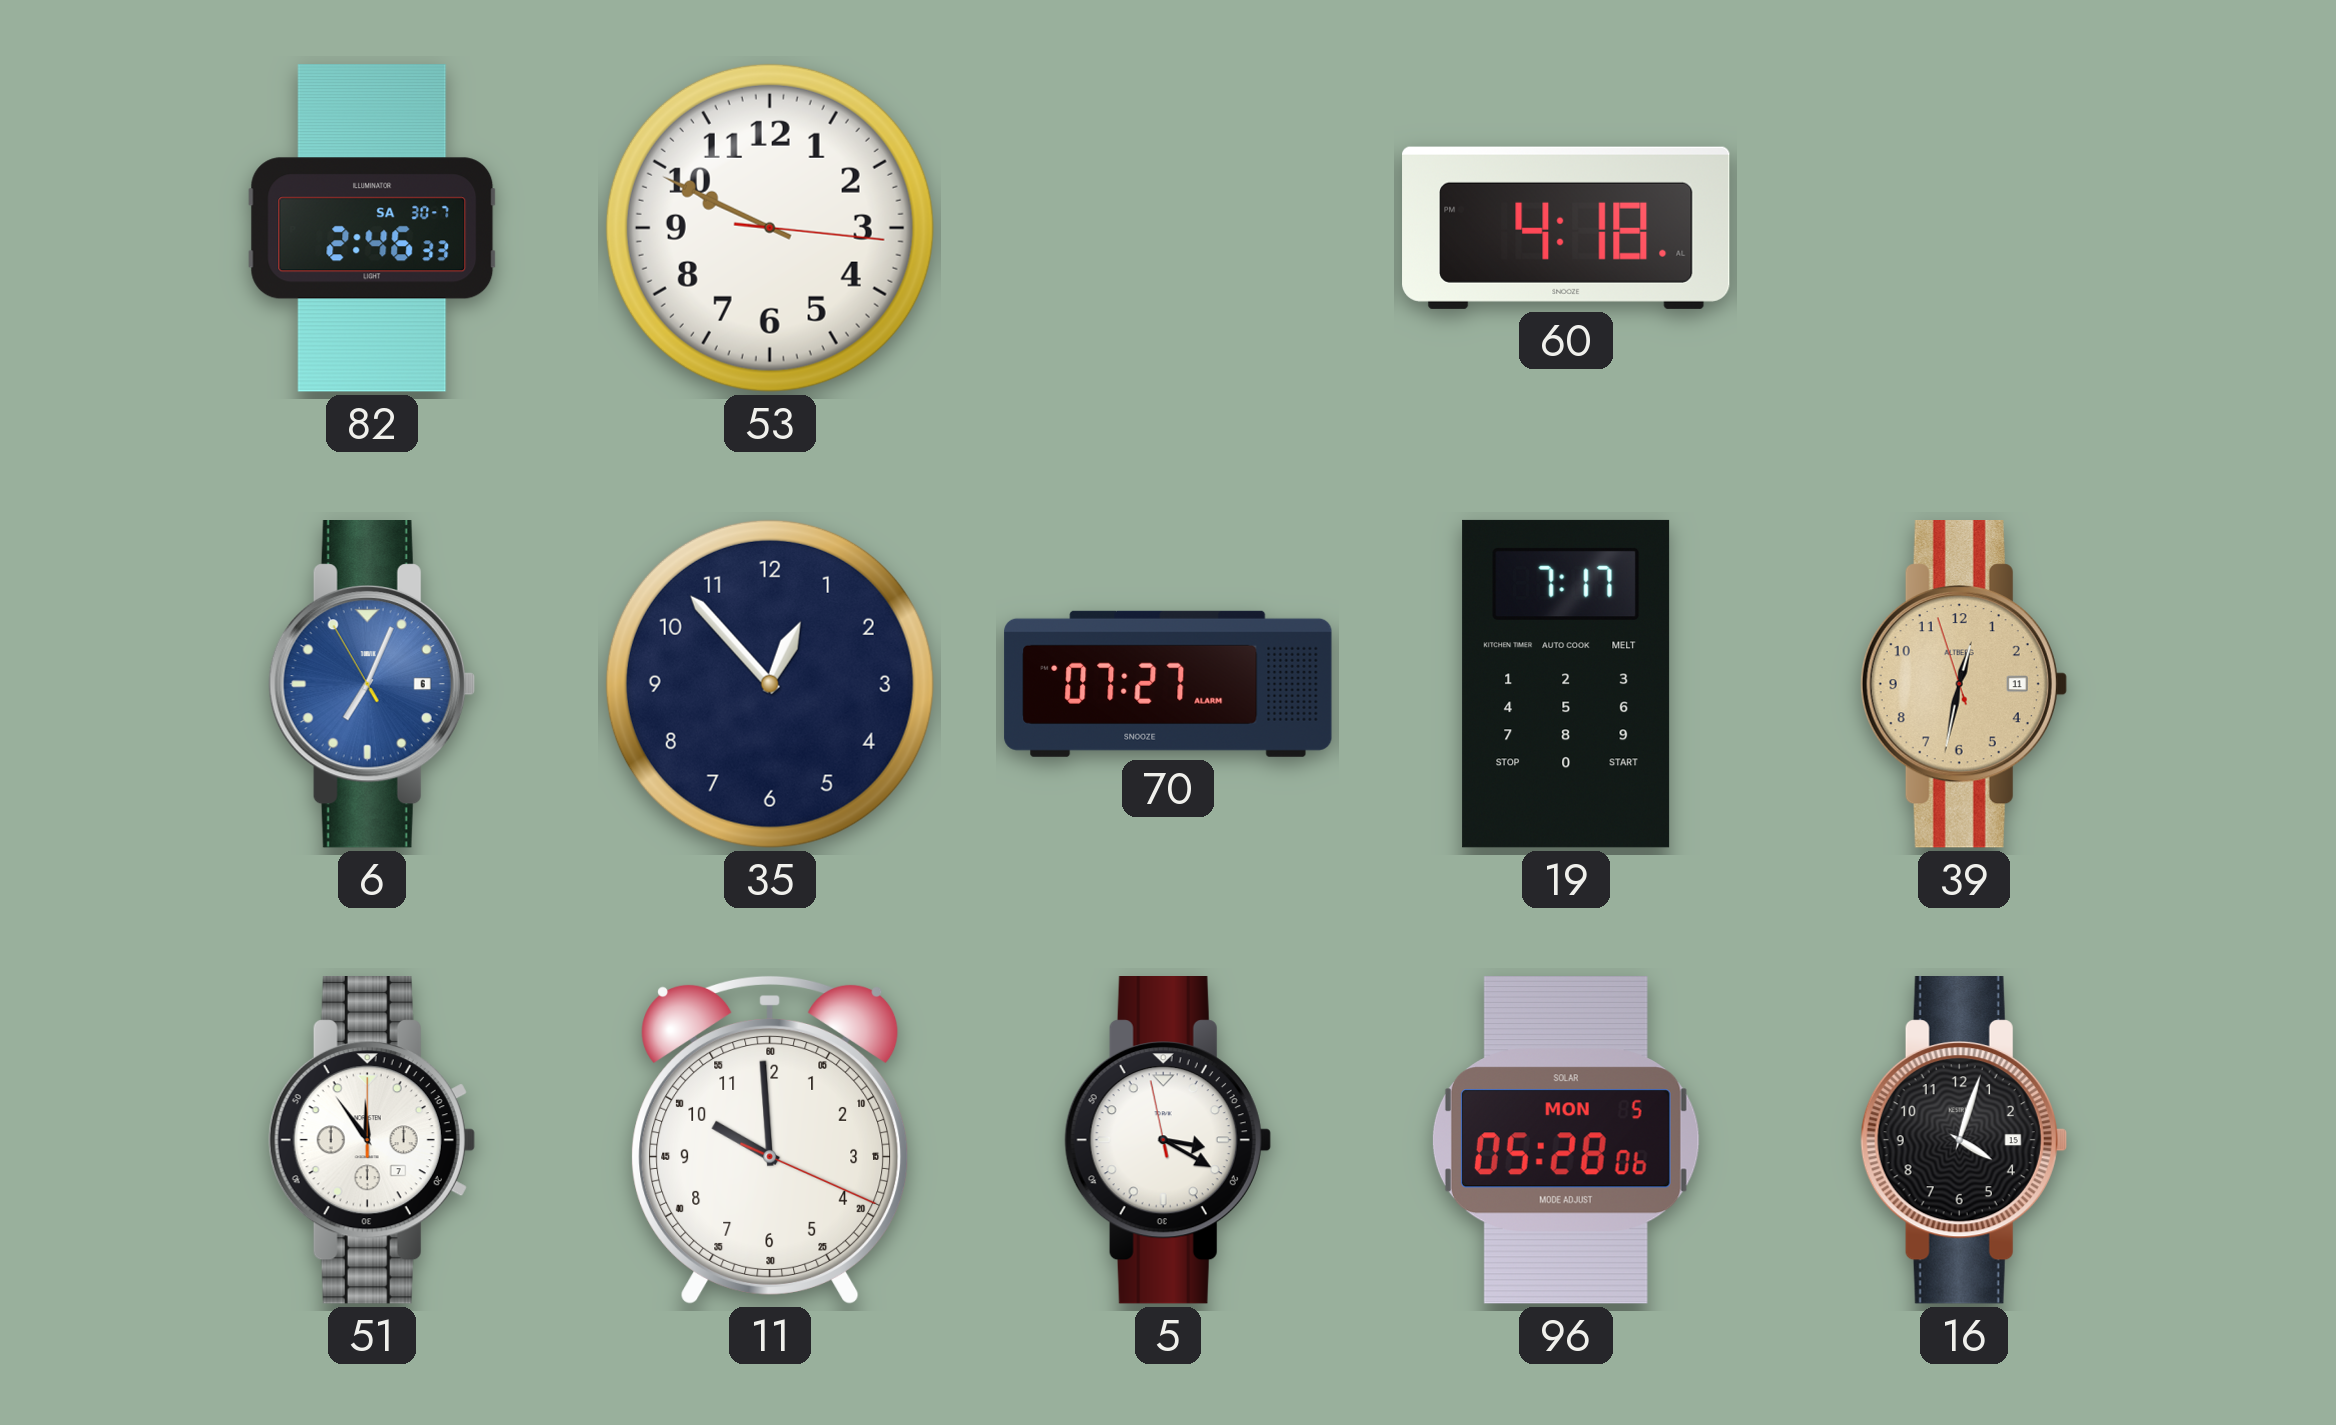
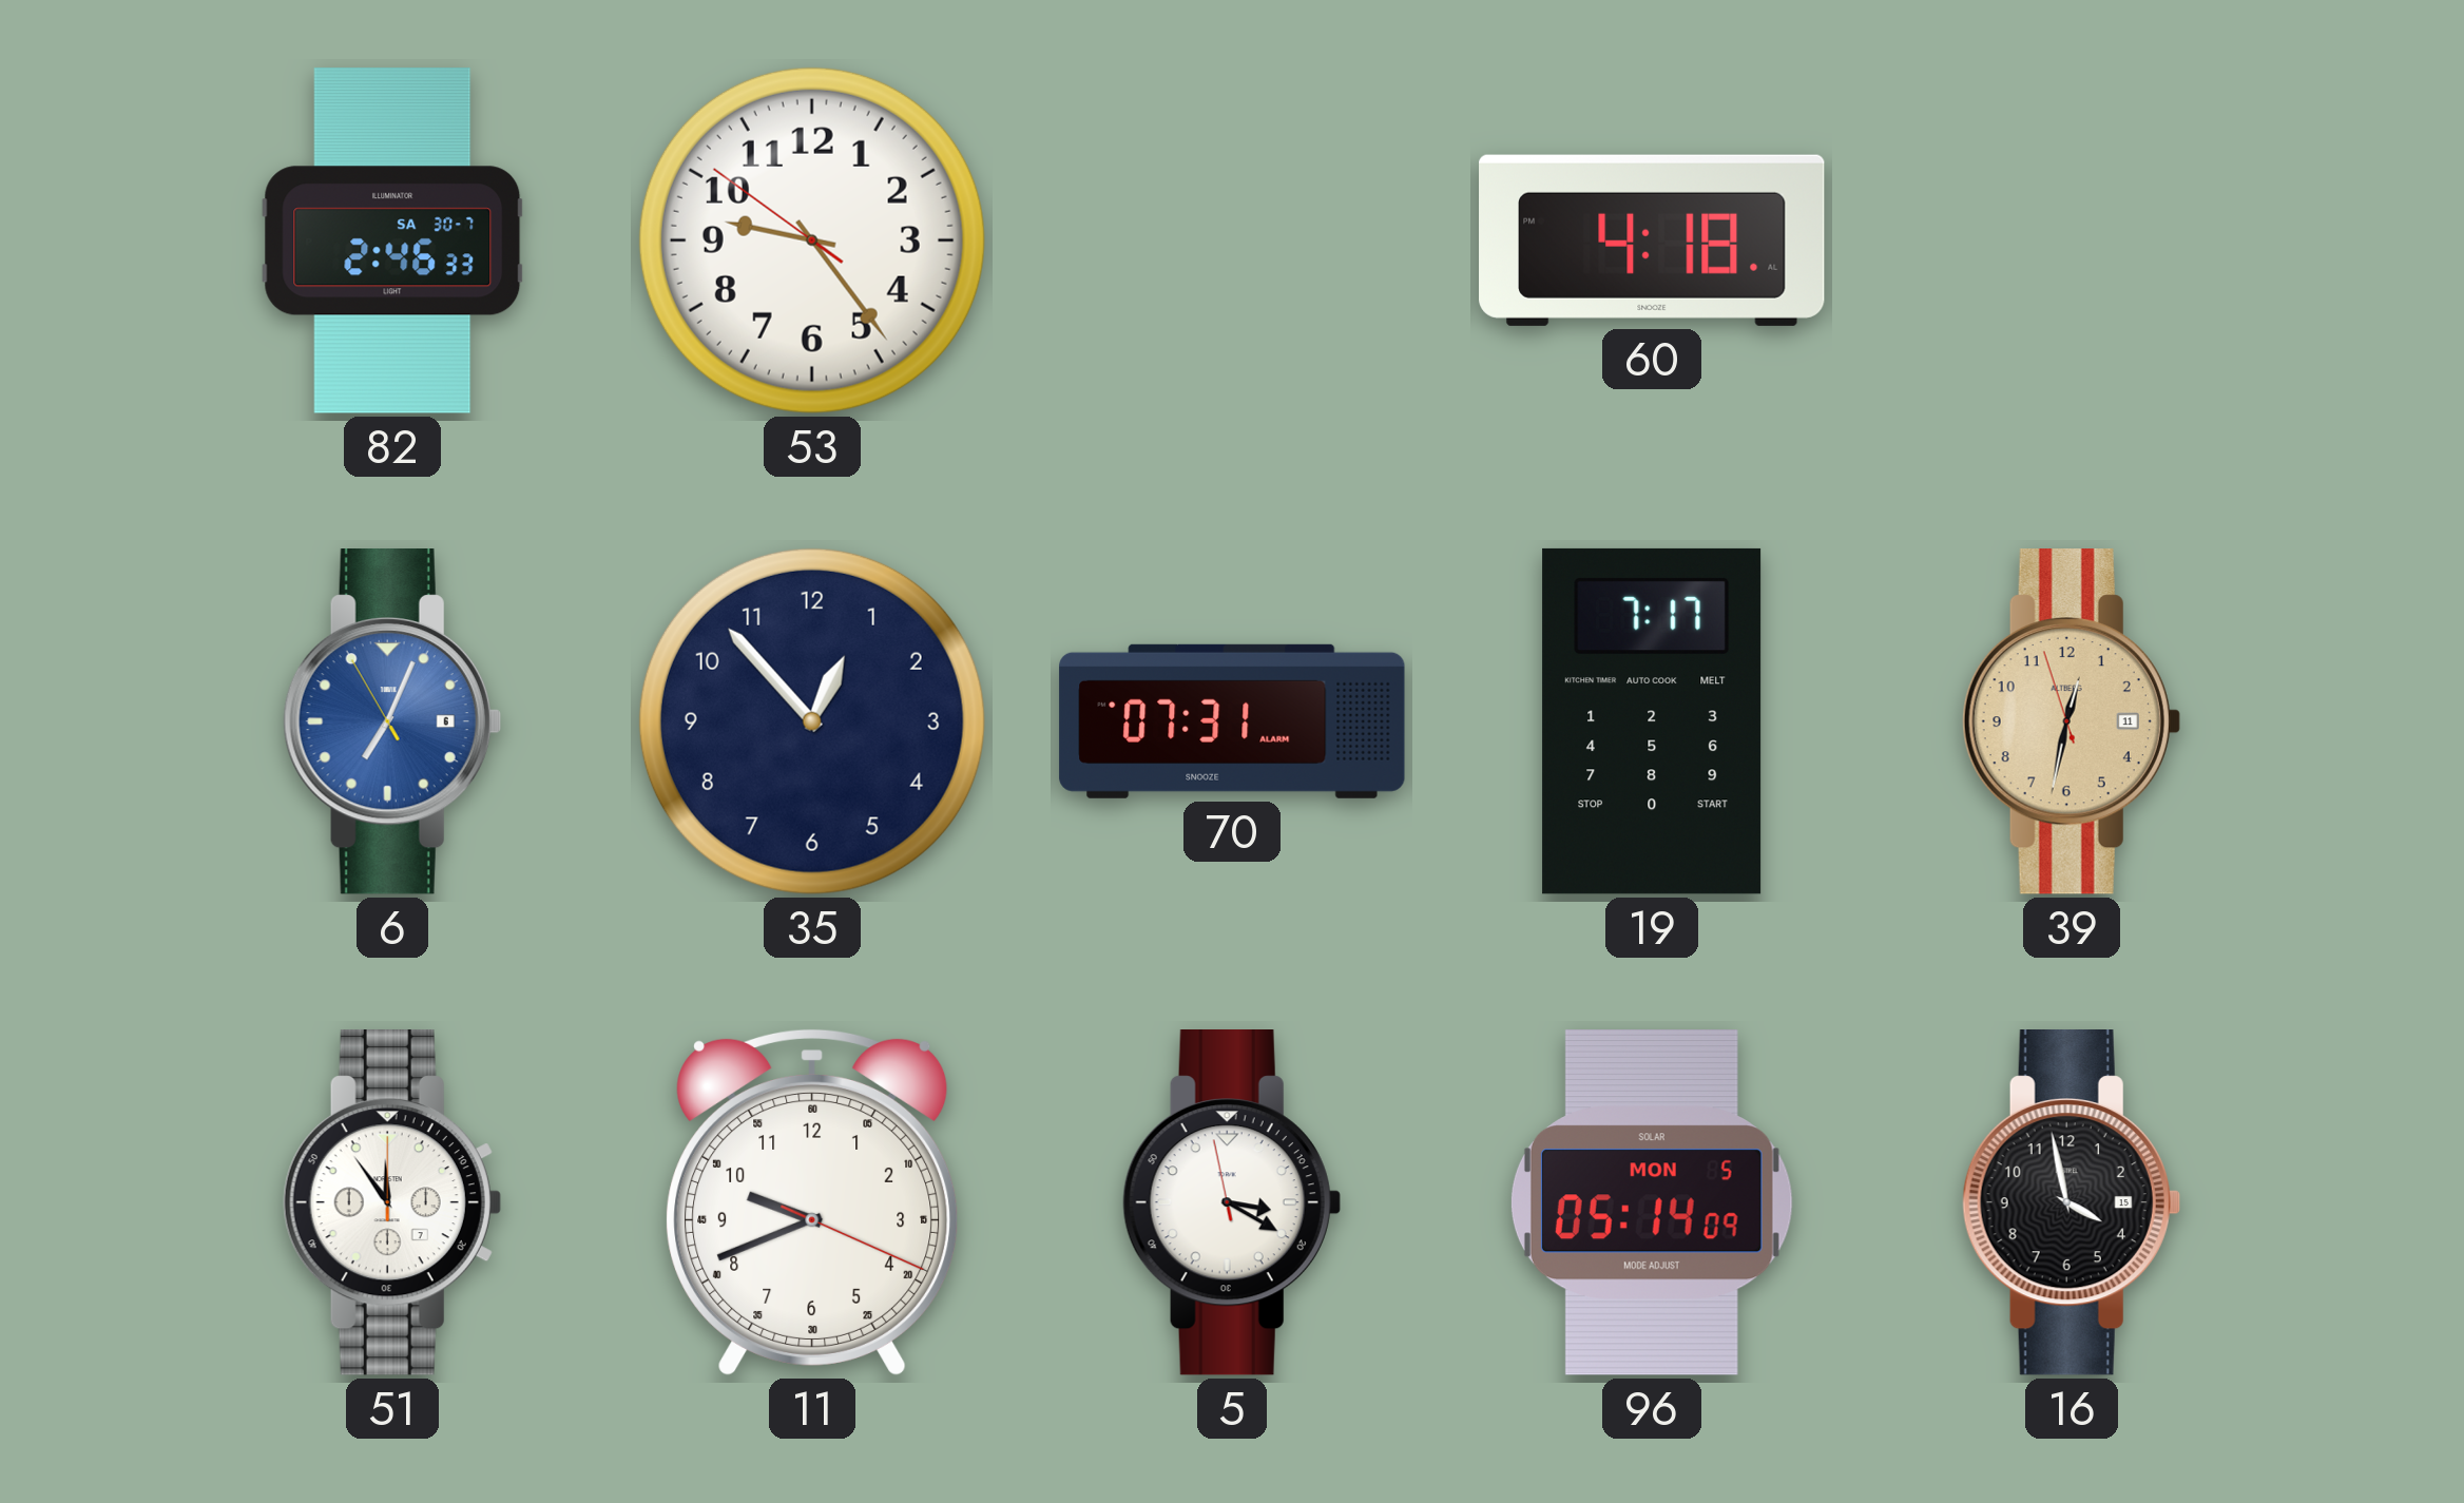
53: 9:49 -> 9:23 (812, 240)
70: 07:27 -> 07:31 (1232, 721)
11: 9:59 -> 9:41 (812, 1201)
96: 05:28 -> 05:14 (1652, 1203)
16: 4:03 -> 3:58 (2072, 1203)
